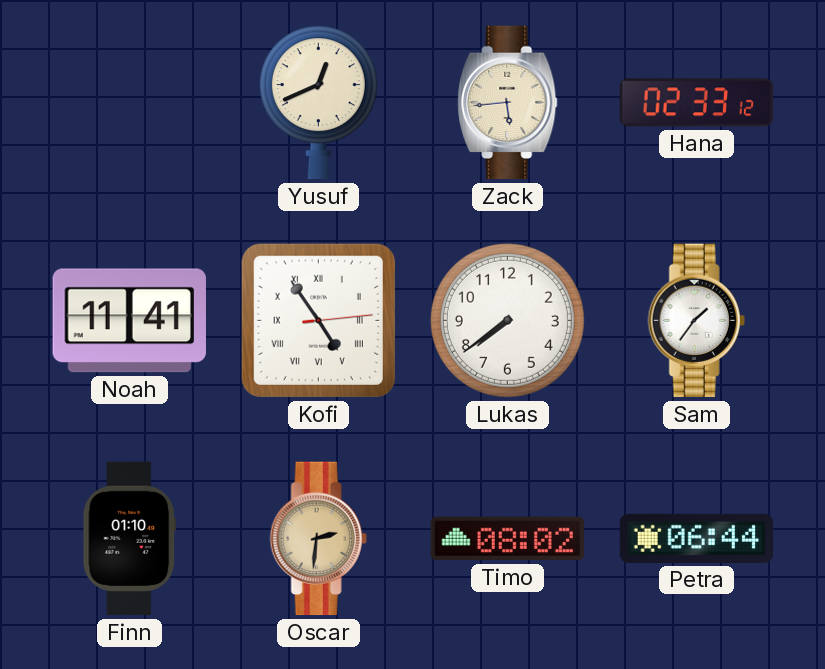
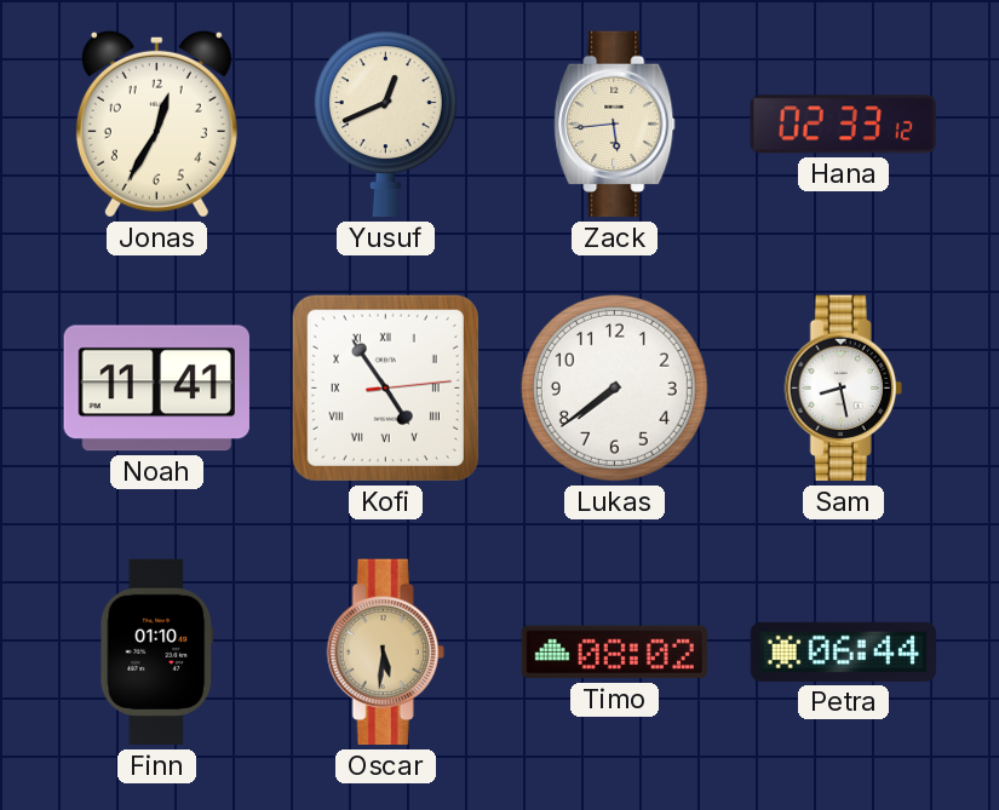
Jonas: none -> 12:35 (156, 123)
Sam: 1:36 -> 8:28 (843, 389)
Oscar: 2:31 -> 5:31 (385, 653)
